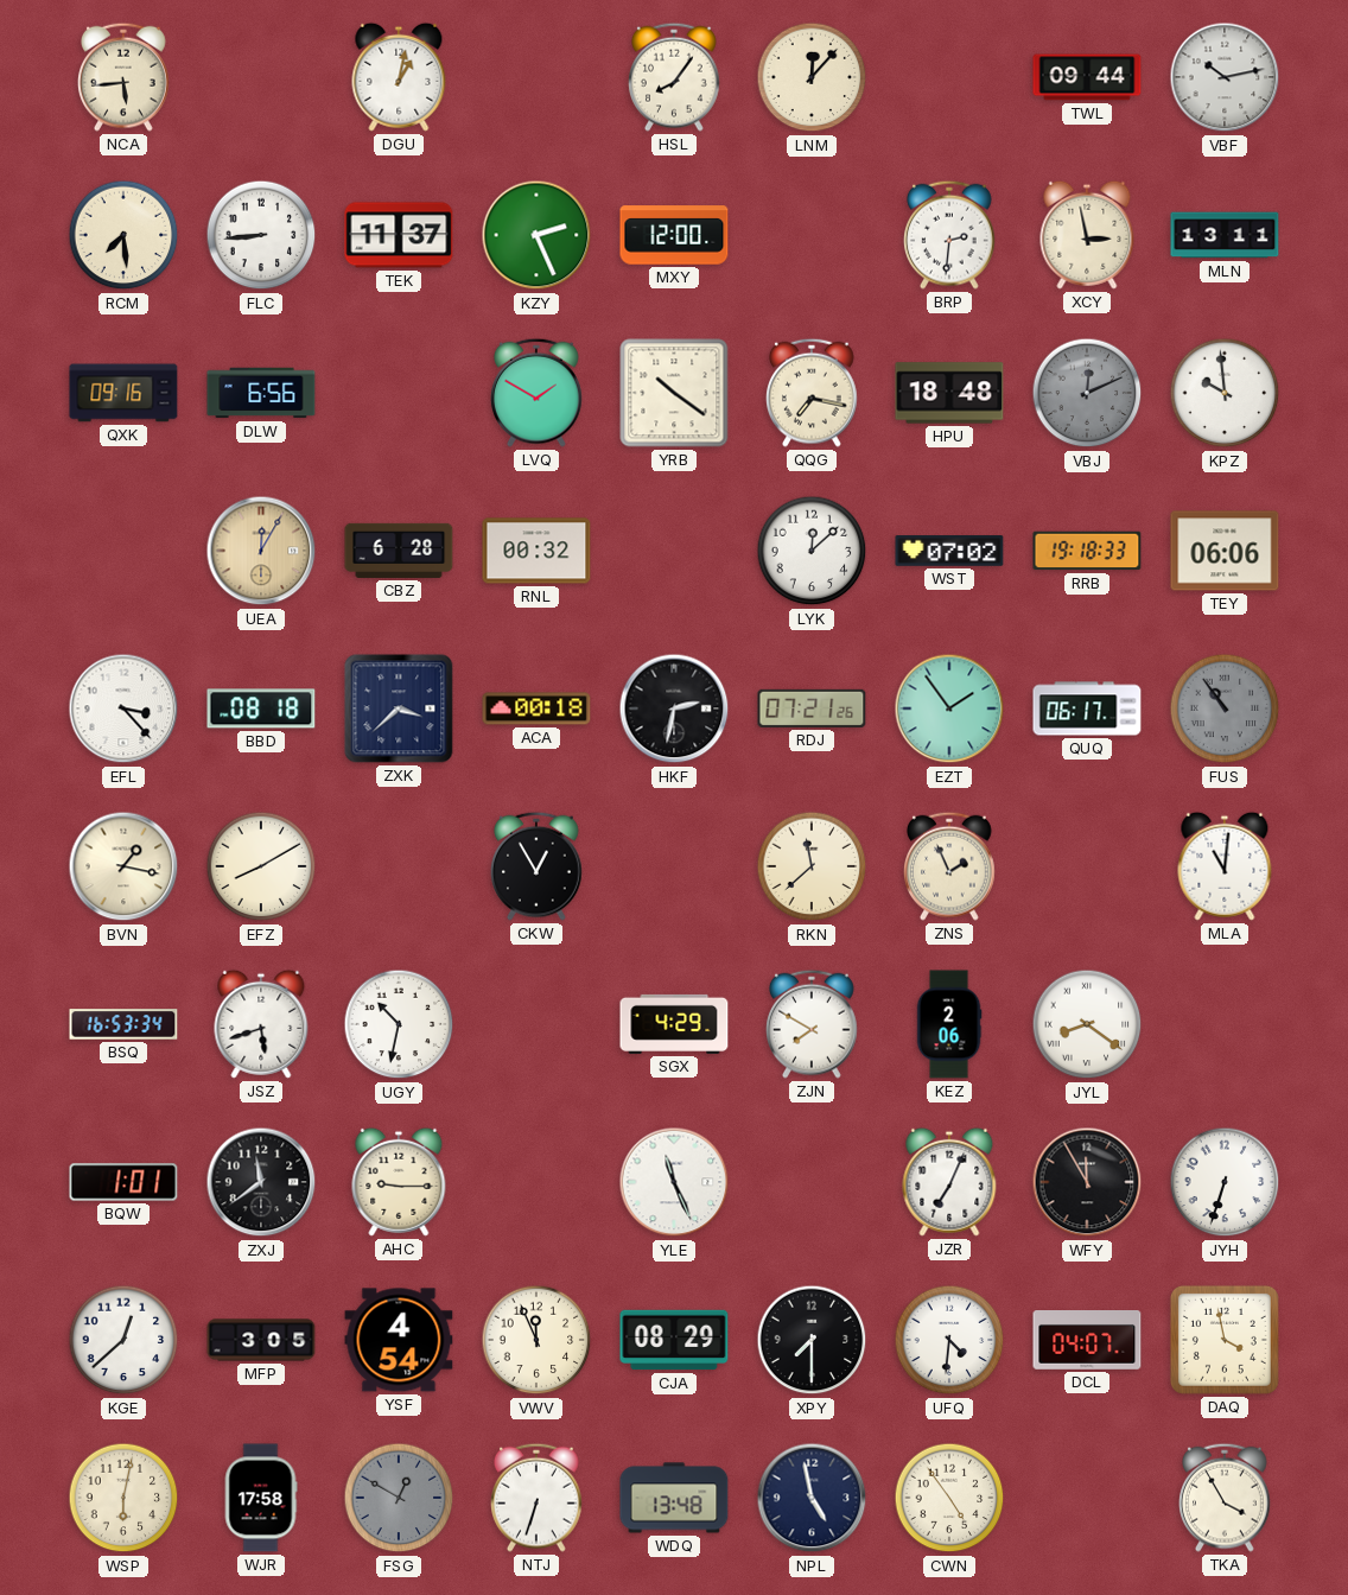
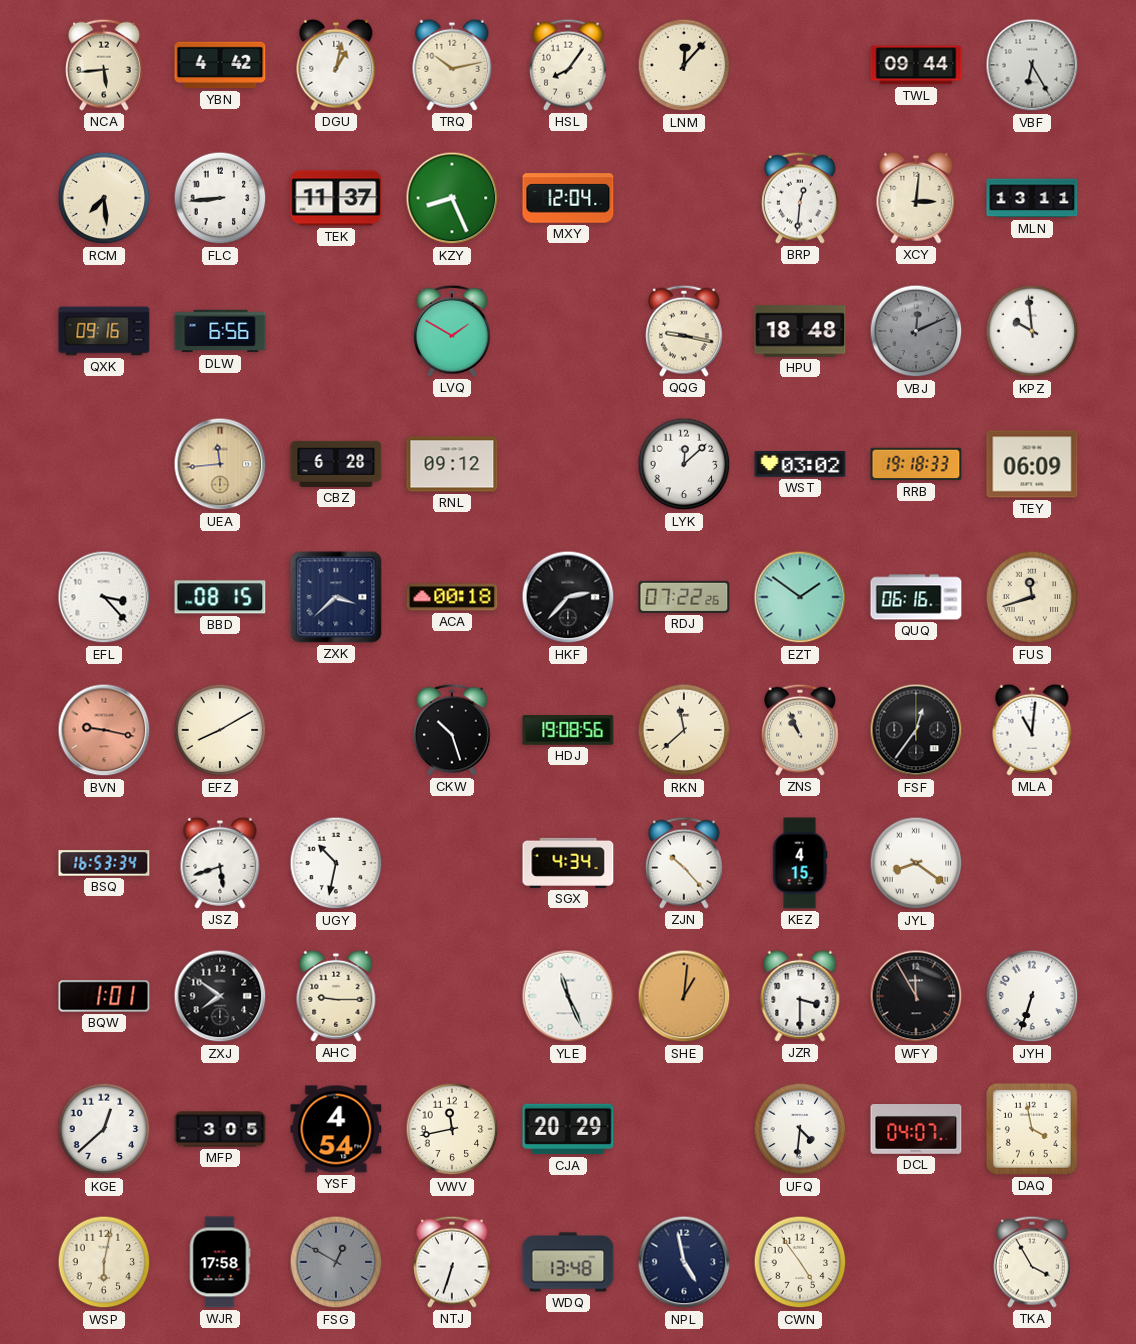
YBN: none -> 4:42 (220, 65)
TRQ: none -> 10:13 (452, 65)
VBF: 10:13 -> 6:25 (1032, 65)
KZY: 2:26 -> 8:26 (452, 198)
MXY: 12:00 -> 12:04 (568, 198)
BRP: 2:31 -> 12:31 (801, 198)
XCY: 2:58 -> 3:01 (916, 198)
YRB: 10:21 -> none (674, 393)
QQG: 7:17 -> 9:17 (685, 331)
UEA: 12:05 -> 11:44 (220, 464)
RNL: 00:32 -> 09:12 (452, 464)
WST: 07:02 -> 03:02 (800, 465)
TEY: 06:06 -> 06:09 (1032, 464)
BBD: 08:18 -> 08:15 (220, 597)
HKF: 2:32 -> 2:37 (568, 597)
RDJ: 07:21 -> 07:22 (684, 597)
EZT: 1:54 -> 1:51 (800, 597)
QUQ: 06:17 -> 06:16 (916, 597)
FUS: 10:54 -> 11:42 (1032, 597)
FUS dial: grey -> cream (1032, 597)
BVN: 1:17 -> 9:17 (104, 730)
BVN dial: cream -> salmon (104, 730)
CKW: 12:55 -> 10:27 (453, 730)
HDJ: none -> 19:08 (568, 730)
ZNS: 1:56 -> 10:56 (801, 730)
FSF: none -> 12:36 (916, 730)
SGX: 4:29 -> 4:34 (568, 863)
ZJN: 7:50 -> 10:23 (685, 863)
KEZ: 2:06 -> 4:15 (800, 863)
ZXJ: 11:39 -> 7:51 (220, 996)
SHE: none -> 1:01 (684, 996)
JZR: 7:04 -> 3:30 (800, 996)
VWV: 11:56 -> 11:43 (452, 1129)
CJA: 08:29 -> 20:29 (568, 1129)
XPY: 7:30 -> none (812, 1340)
